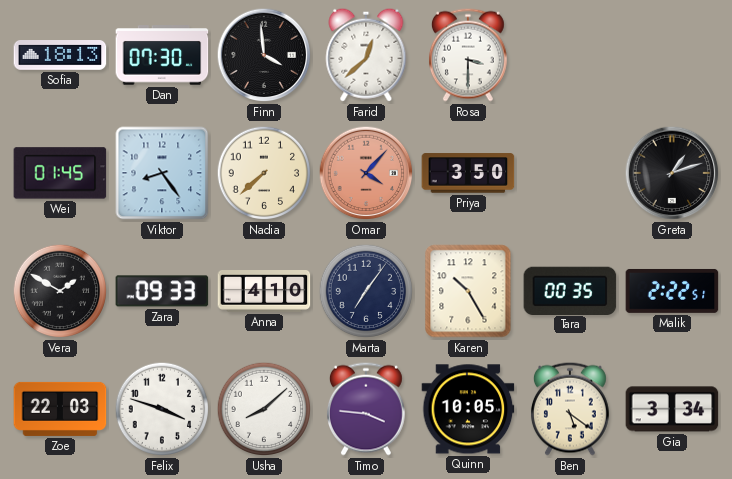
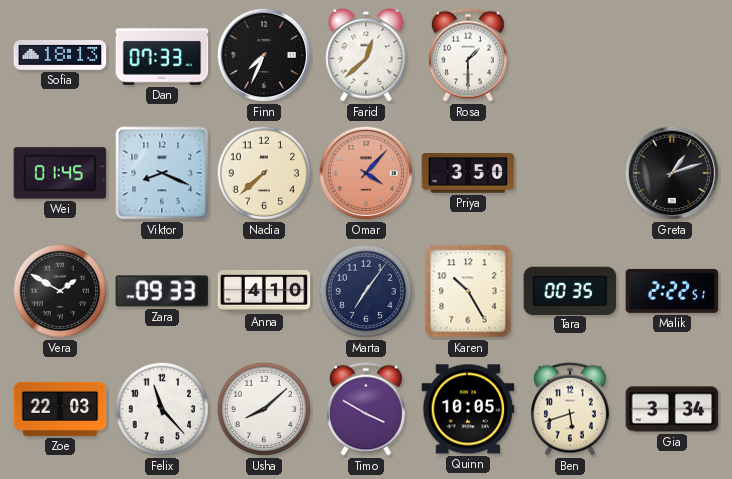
Dan: 07:30 -> 07:33 (162, 55)
Finn: 3:59 -> 7:34 (264, 55)
Rosa: 3:30 -> 1:30 (468, 55)
Viktor: 8:24 -> 8:19 (162, 173)
Felix: 3:48 -> 11:23 (162, 409)
Timo: 3:46 -> 3:50 (366, 409)
Ben: 5:21 -> 5:42 (570, 409)
